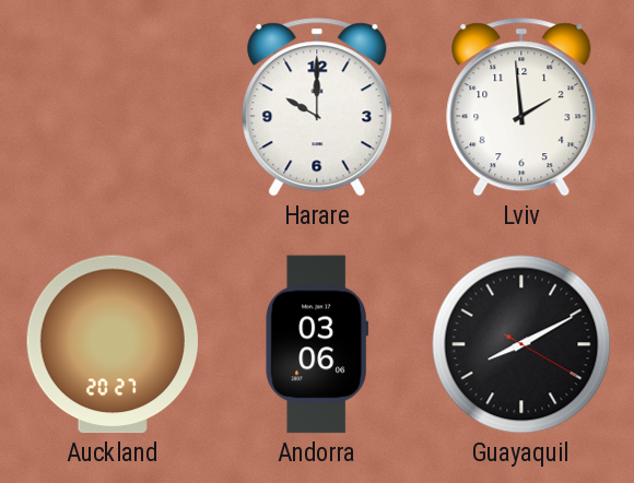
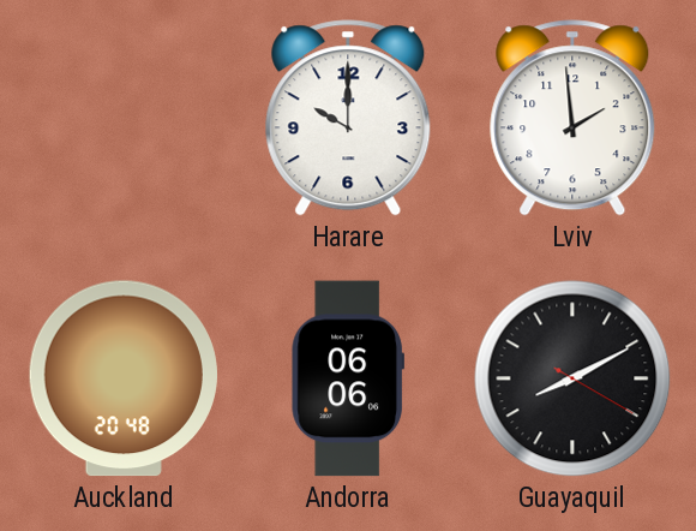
Auckland: 20:27 -> 20:48 (124, 378)
Andorra: 03:06 -> 06:06 (347, 378)
